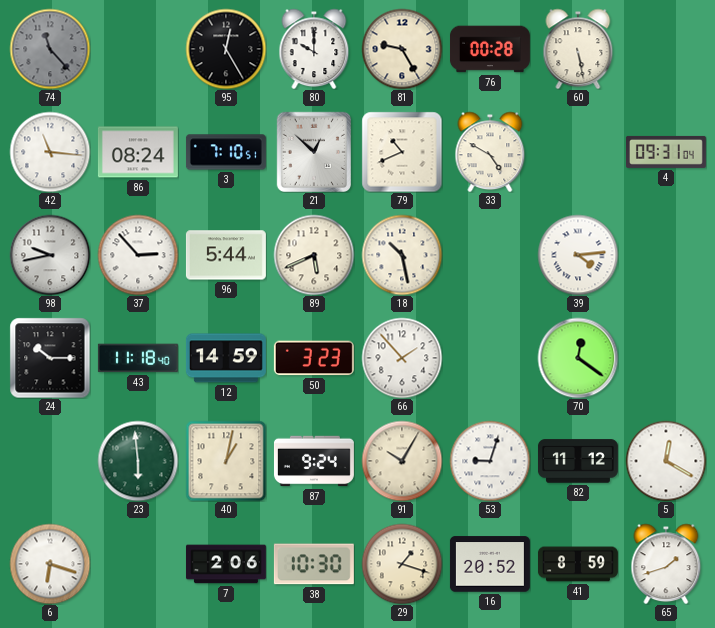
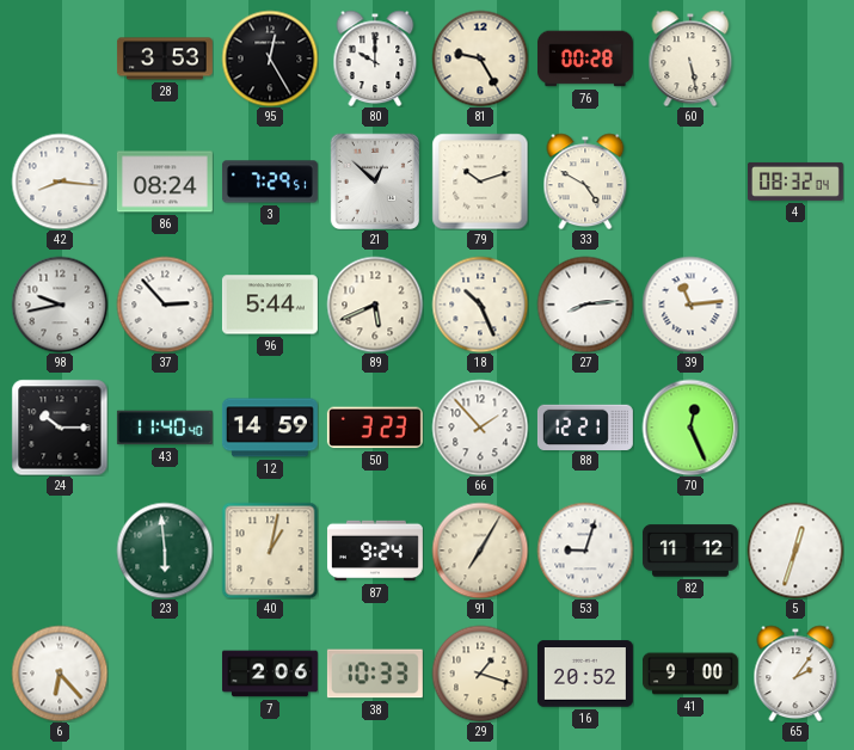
74: 11:23 -> none (50, 49)
28: none -> 3:53 (165, 59)
42: 11:16 -> 8:16 (60, 182)
3: 7:10 -> 7:29 (270, 182)
79: 10:41 -> 10:12 (480, 182)
4: 09:31 -> 08:32 (795, 182)
18: 10:28 -> 10:26 (480, 305)
27: none -> 8:14 (585, 305)
39: 4:14 -> 11:14 (690, 305)
43: 11:18 -> 11:40 (165, 428)
88: none -> 12:21 (585, 426)
70: 12:21 -> 12:26 (690, 428)
91: 10:05 -> 7:05 (480, 551)
5: 12:20 -> 12:33 (795, 551)
6: 6:18 -> 6:23 (60, 674)
38: 10:30 -> 10:33 (375, 674)
41: 8:59 -> 9:00 (690, 674)
65: 1:42 -> 2:06 (795, 674)
